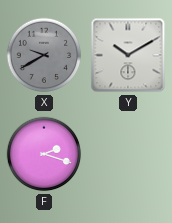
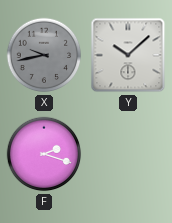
X: 9:40 -> 9:43 (44, 55)
Y: 10:10 -> 10:08 (128, 55)
